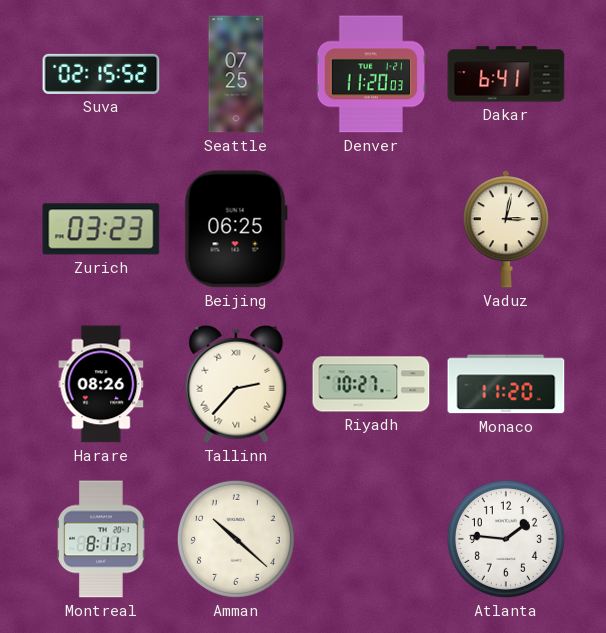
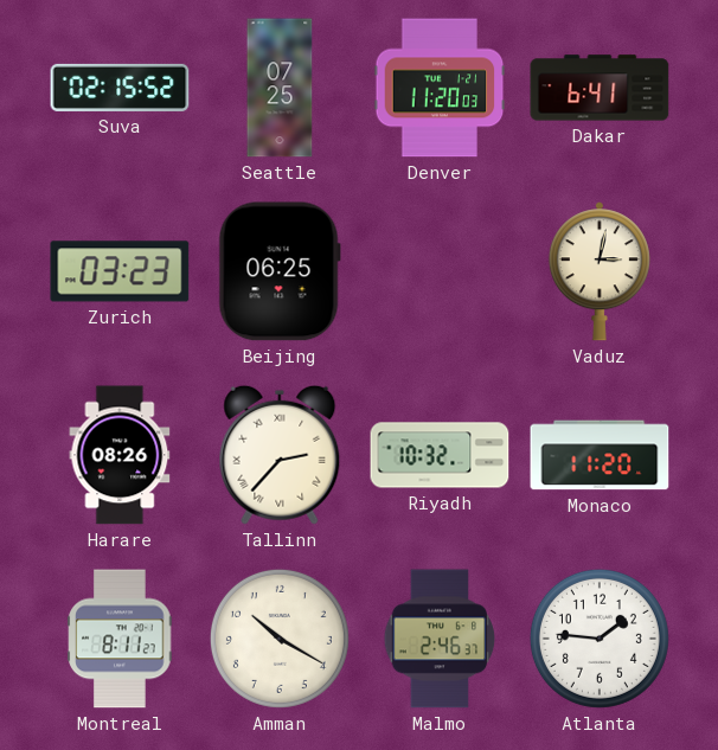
Riyadh: 10:27 -> 10:32 (440, 455)
Amman: 10:22 -> 10:20 (280, 639)
Malmo: none -> 2:46 (440, 639)
